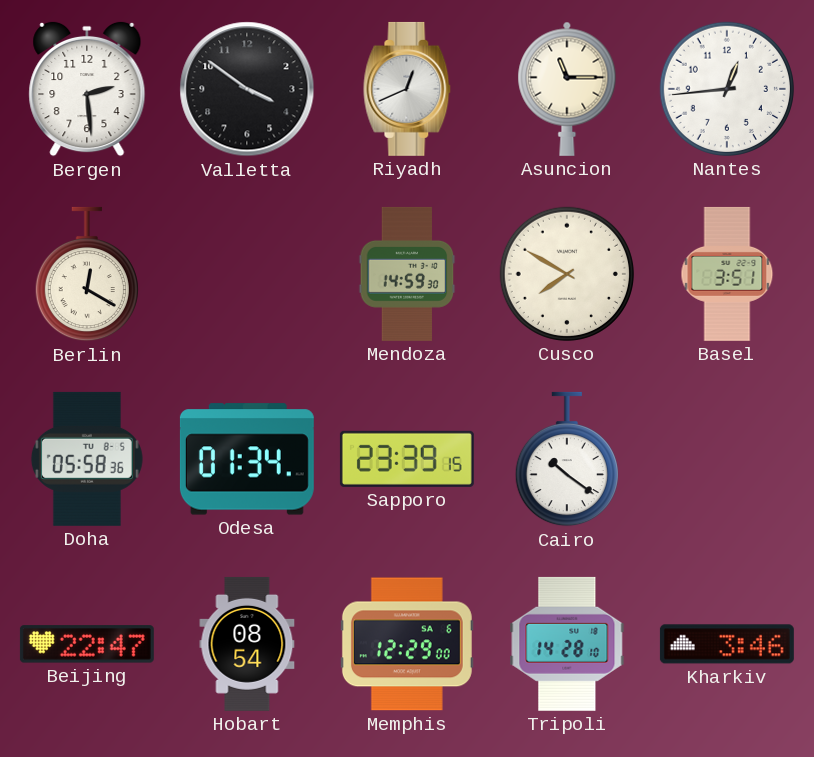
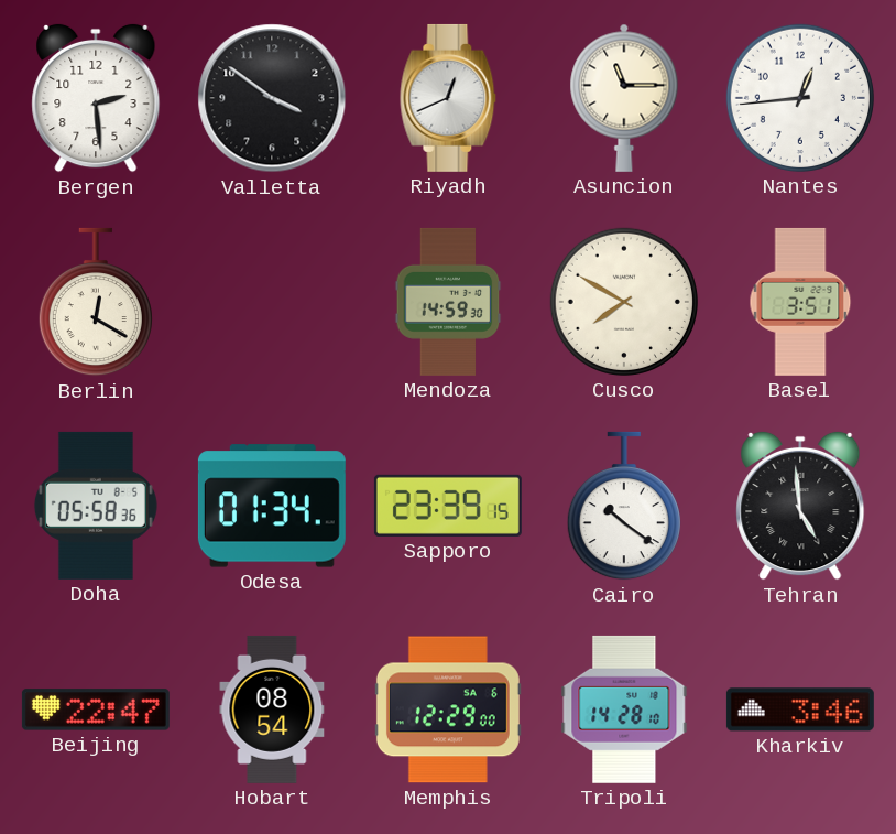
Tehran: none -> 4:59 (800, 506)
